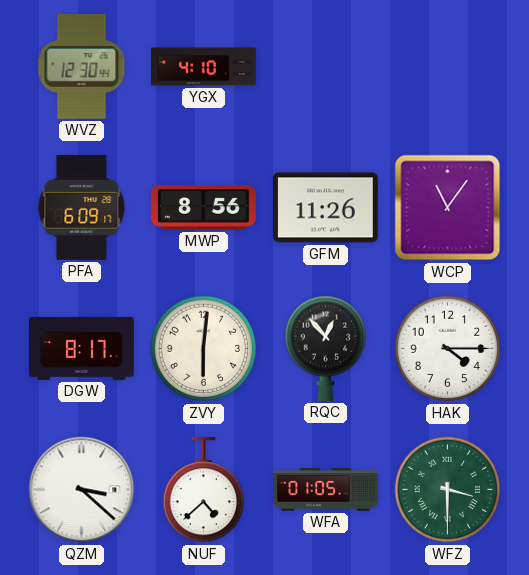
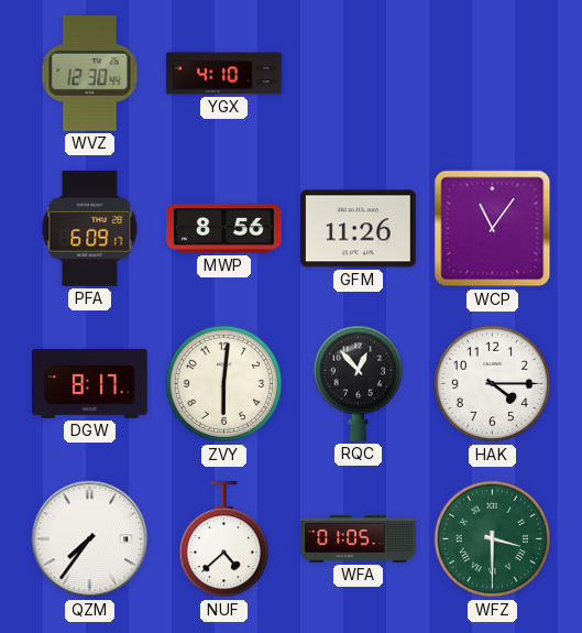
QZM: 3:22 -> 7:36 (90, 539)
